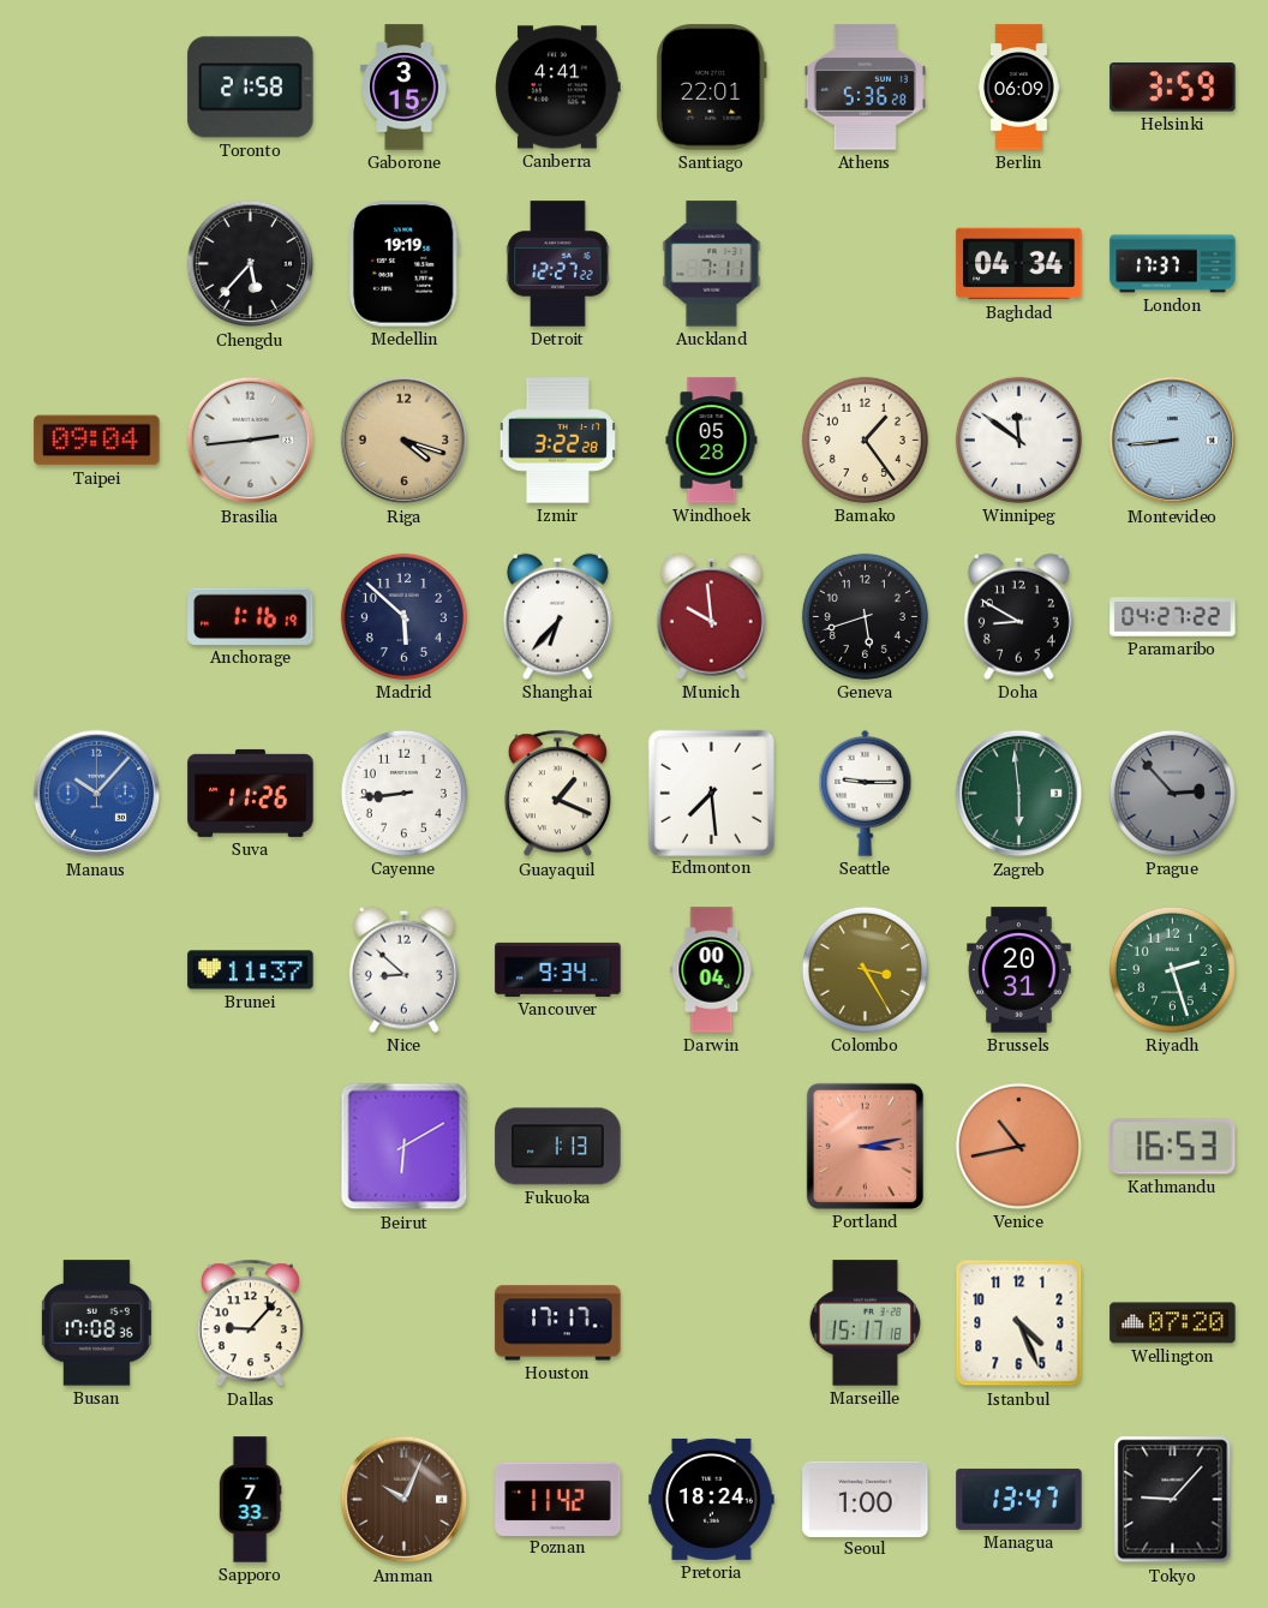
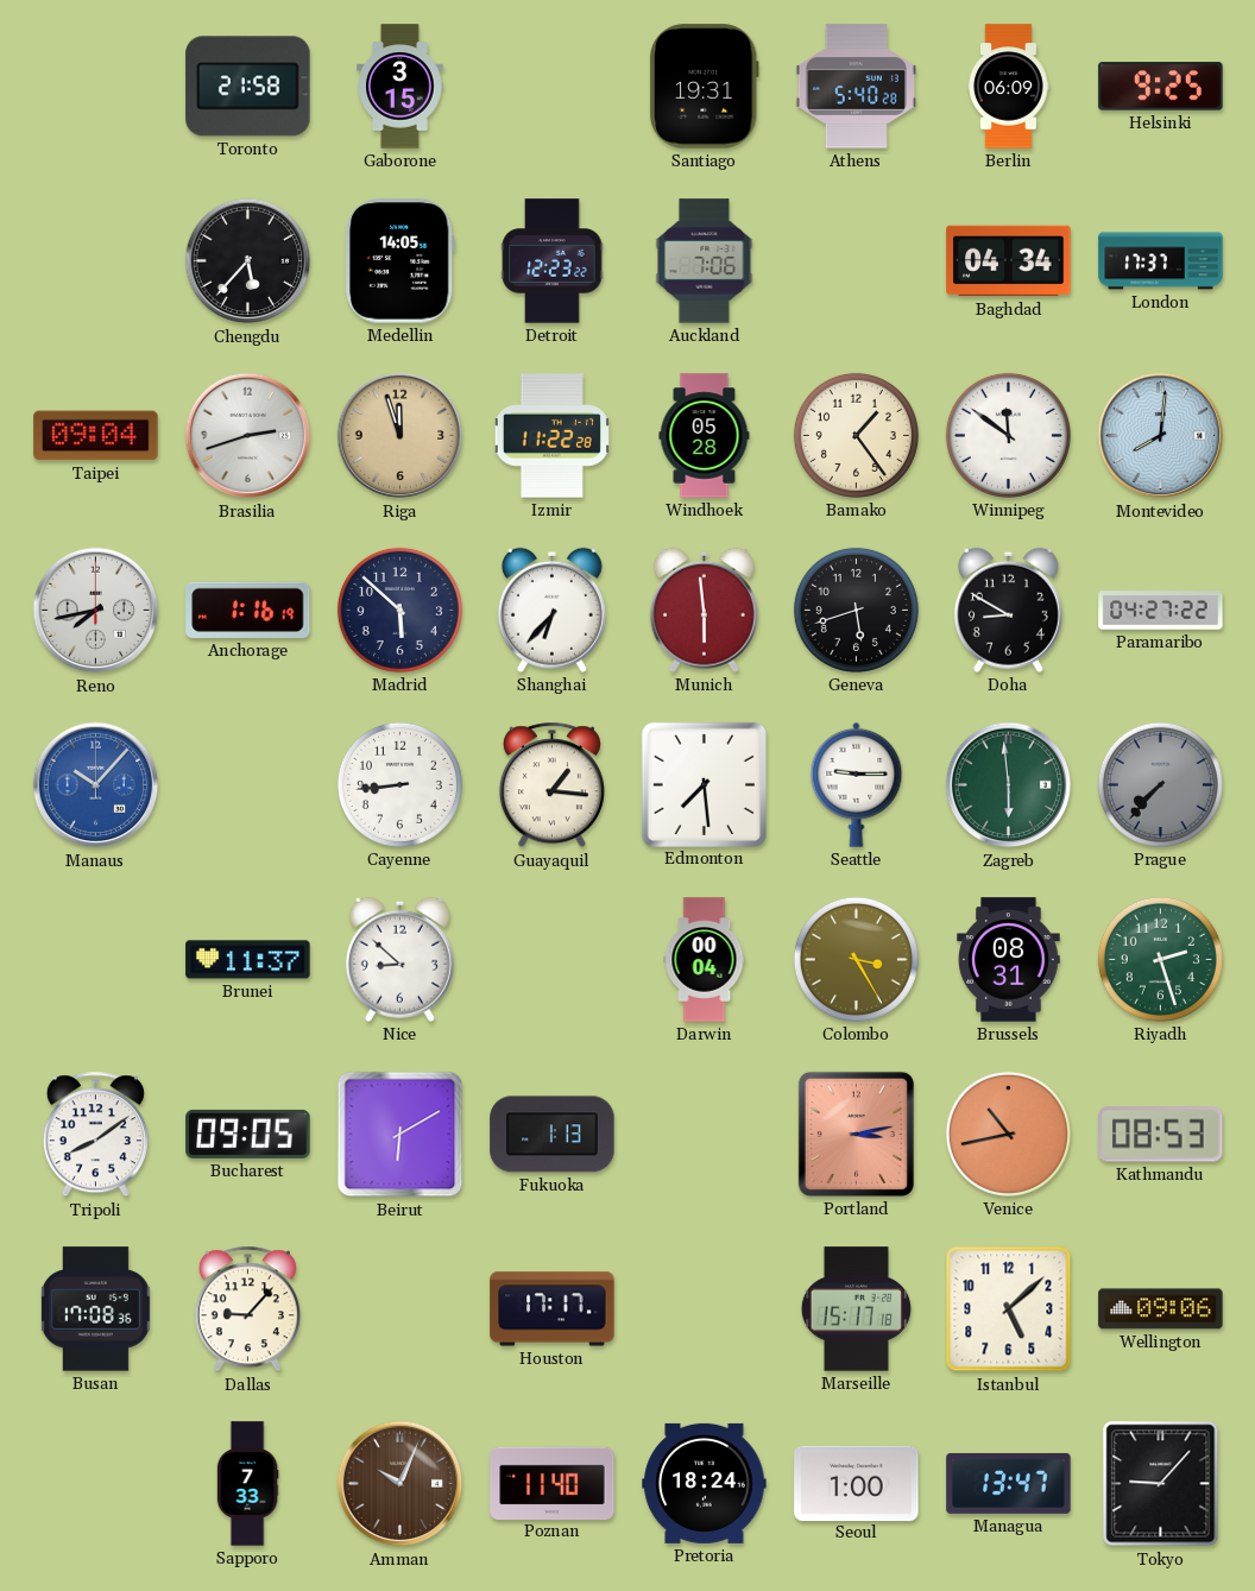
Canberra: 4:41 -> none (558, 88)
Santiago: 22:01 -> 19:31 (704, 87)
Athens: 5:36 -> 5:40 (856, 87)
Helsinki: 3:59 -> 9:25 (1161, 87)
Medellin: 19:19 -> 14:05 (399, 261)
Detroit: 12:27 -> 12:23 (553, 261)
Auckland: 7:11 -> 7:06 (705, 261)
Brasilia: 2:44 -> 2:42 (248, 436)
Riga: 4:18 -> 11:57 (401, 436)
Izmir: 3:22 -> 11:22 (551, 436)
Montevideo: 8:44 -> 8:01 (1161, 436)
Reno: none -> 7:43 (96, 611)
Munich: 9:59 -> 5:59 (704, 610)
Suva: 11:26 -> none (251, 793)
Guayaquil: 1:19 -> 1:16 (551, 785)
Prague: 2:53 -> 7:37 (1160, 784)
Vancouver: 9:34 -> none (558, 969)
Brussels: 20:31 -> 08:31 (1009, 960)
Tripoli: none -> 8:09 (95, 1135)
Bucharest: none -> 09:05 (248, 1134)
Kathmandu: 16:53 -> 08:53 (1161, 1135)
Istanbul: 4:26 -> 5:08 (1009, 1309)
Wellington: 07:20 -> 09:06 (1161, 1309)
Poznan: 11:42 -> 11:40 (553, 1483)
